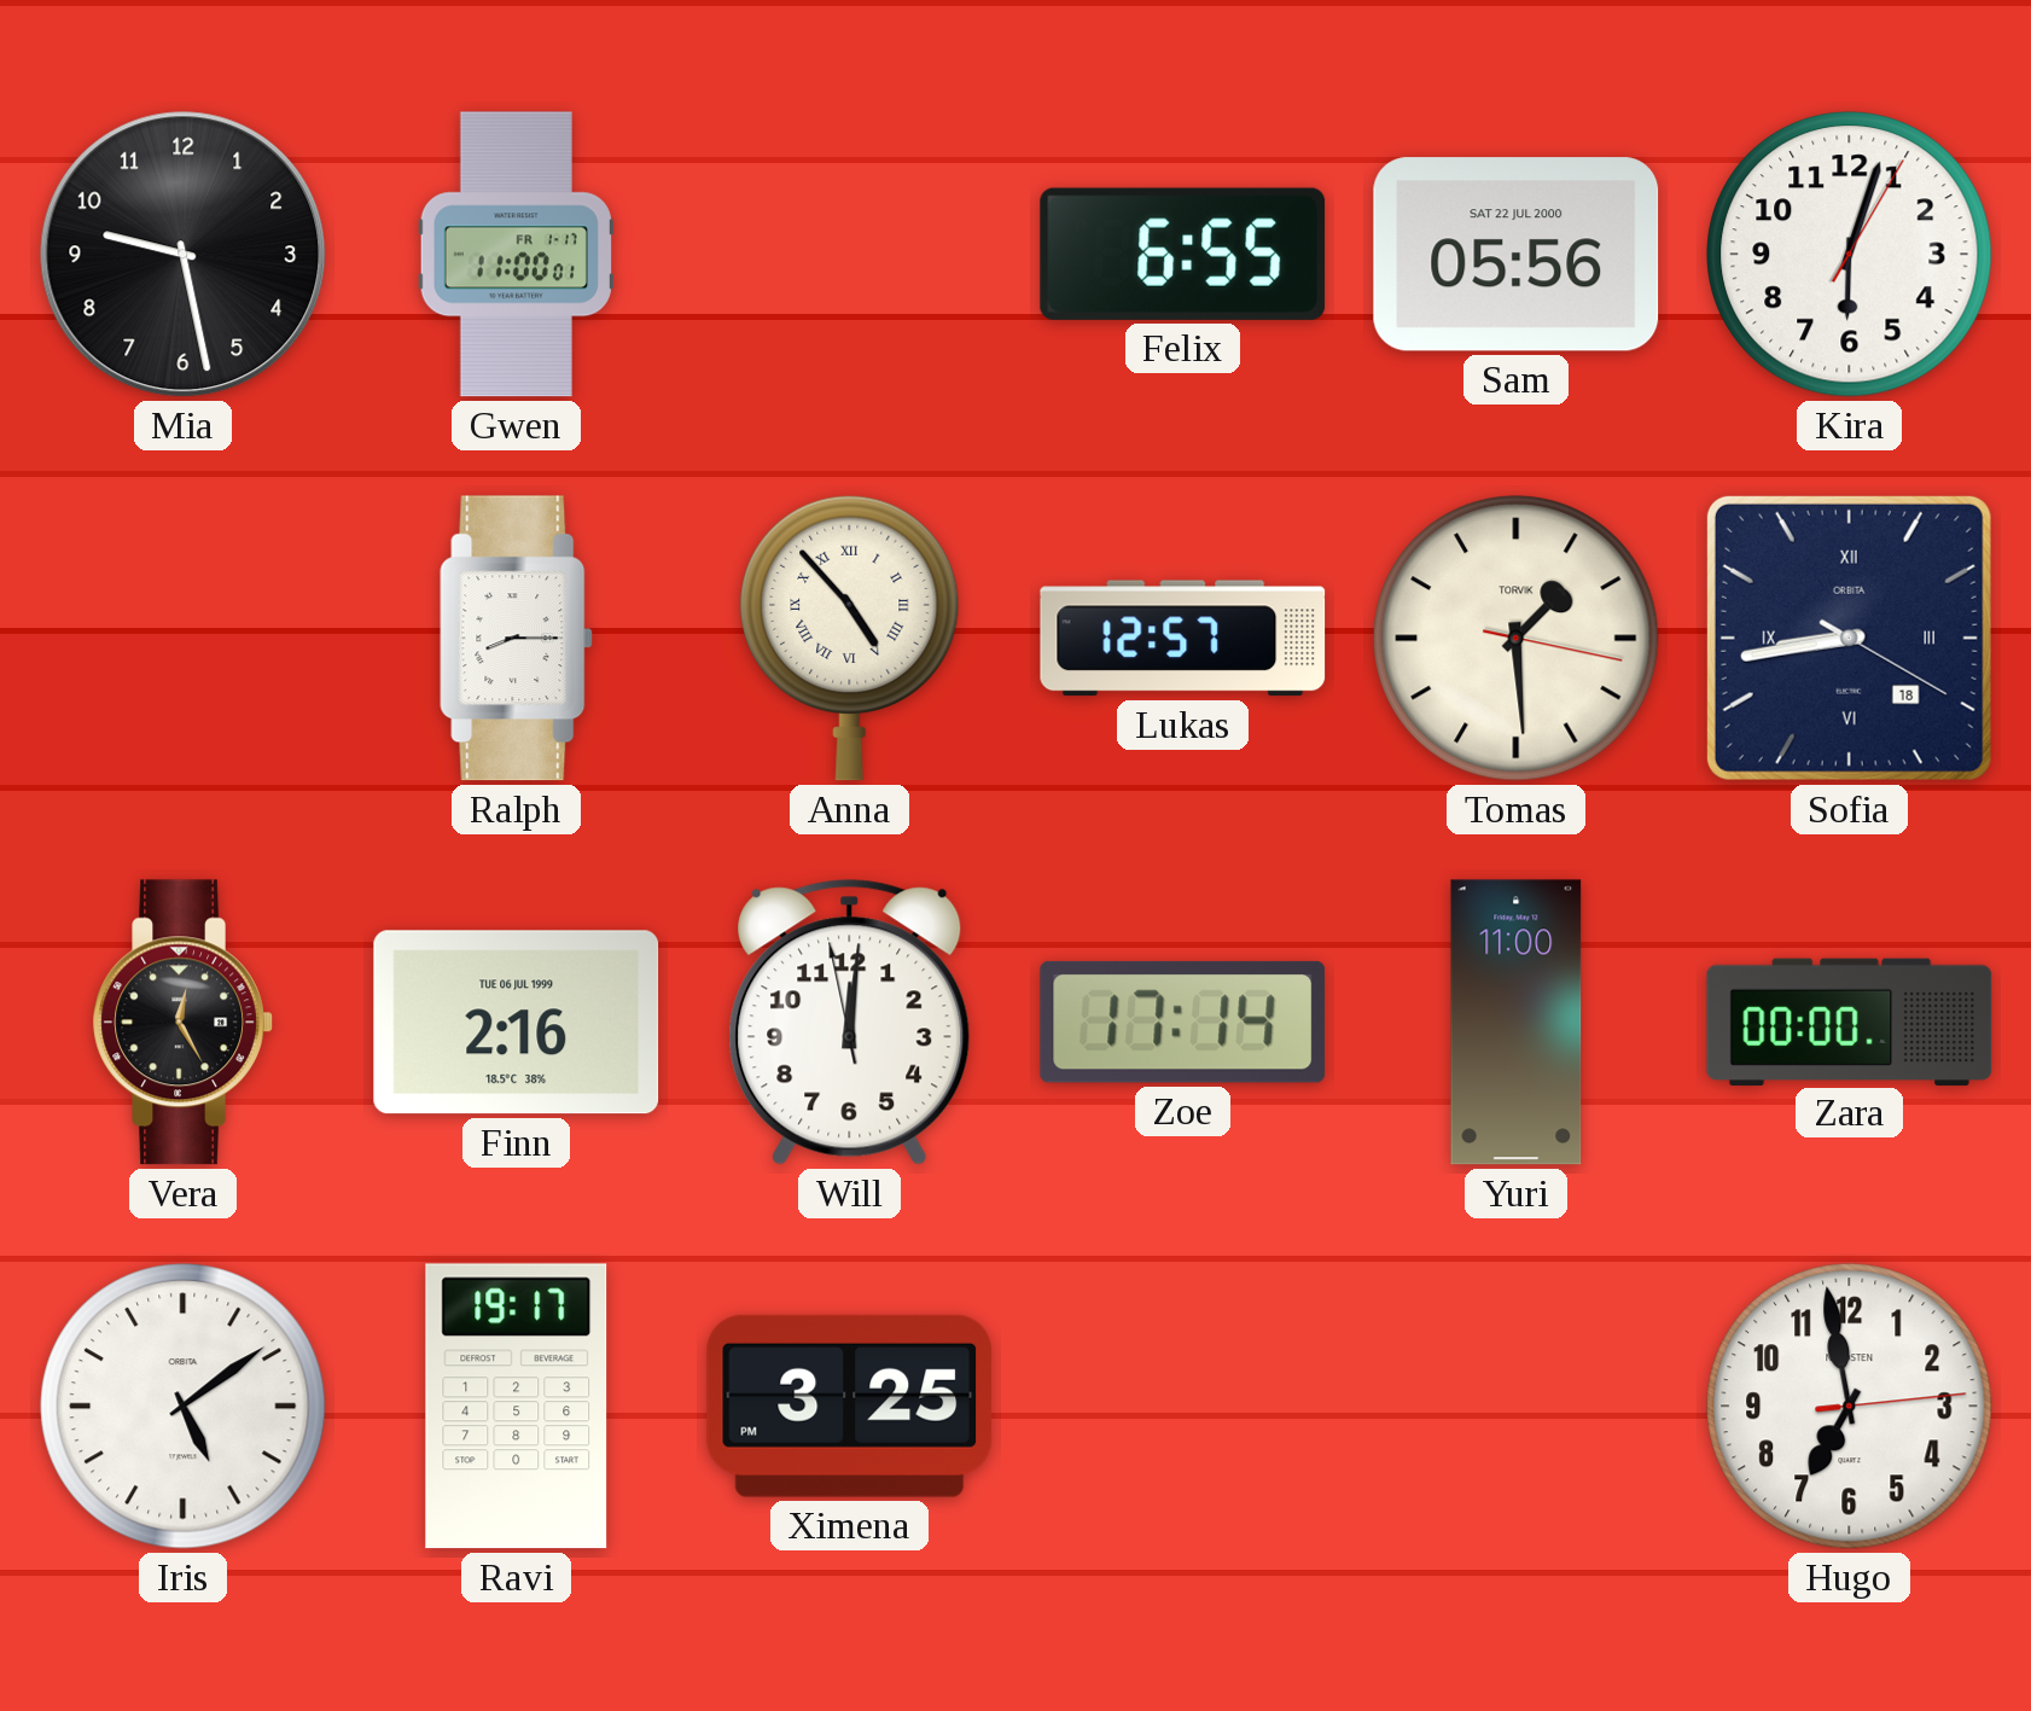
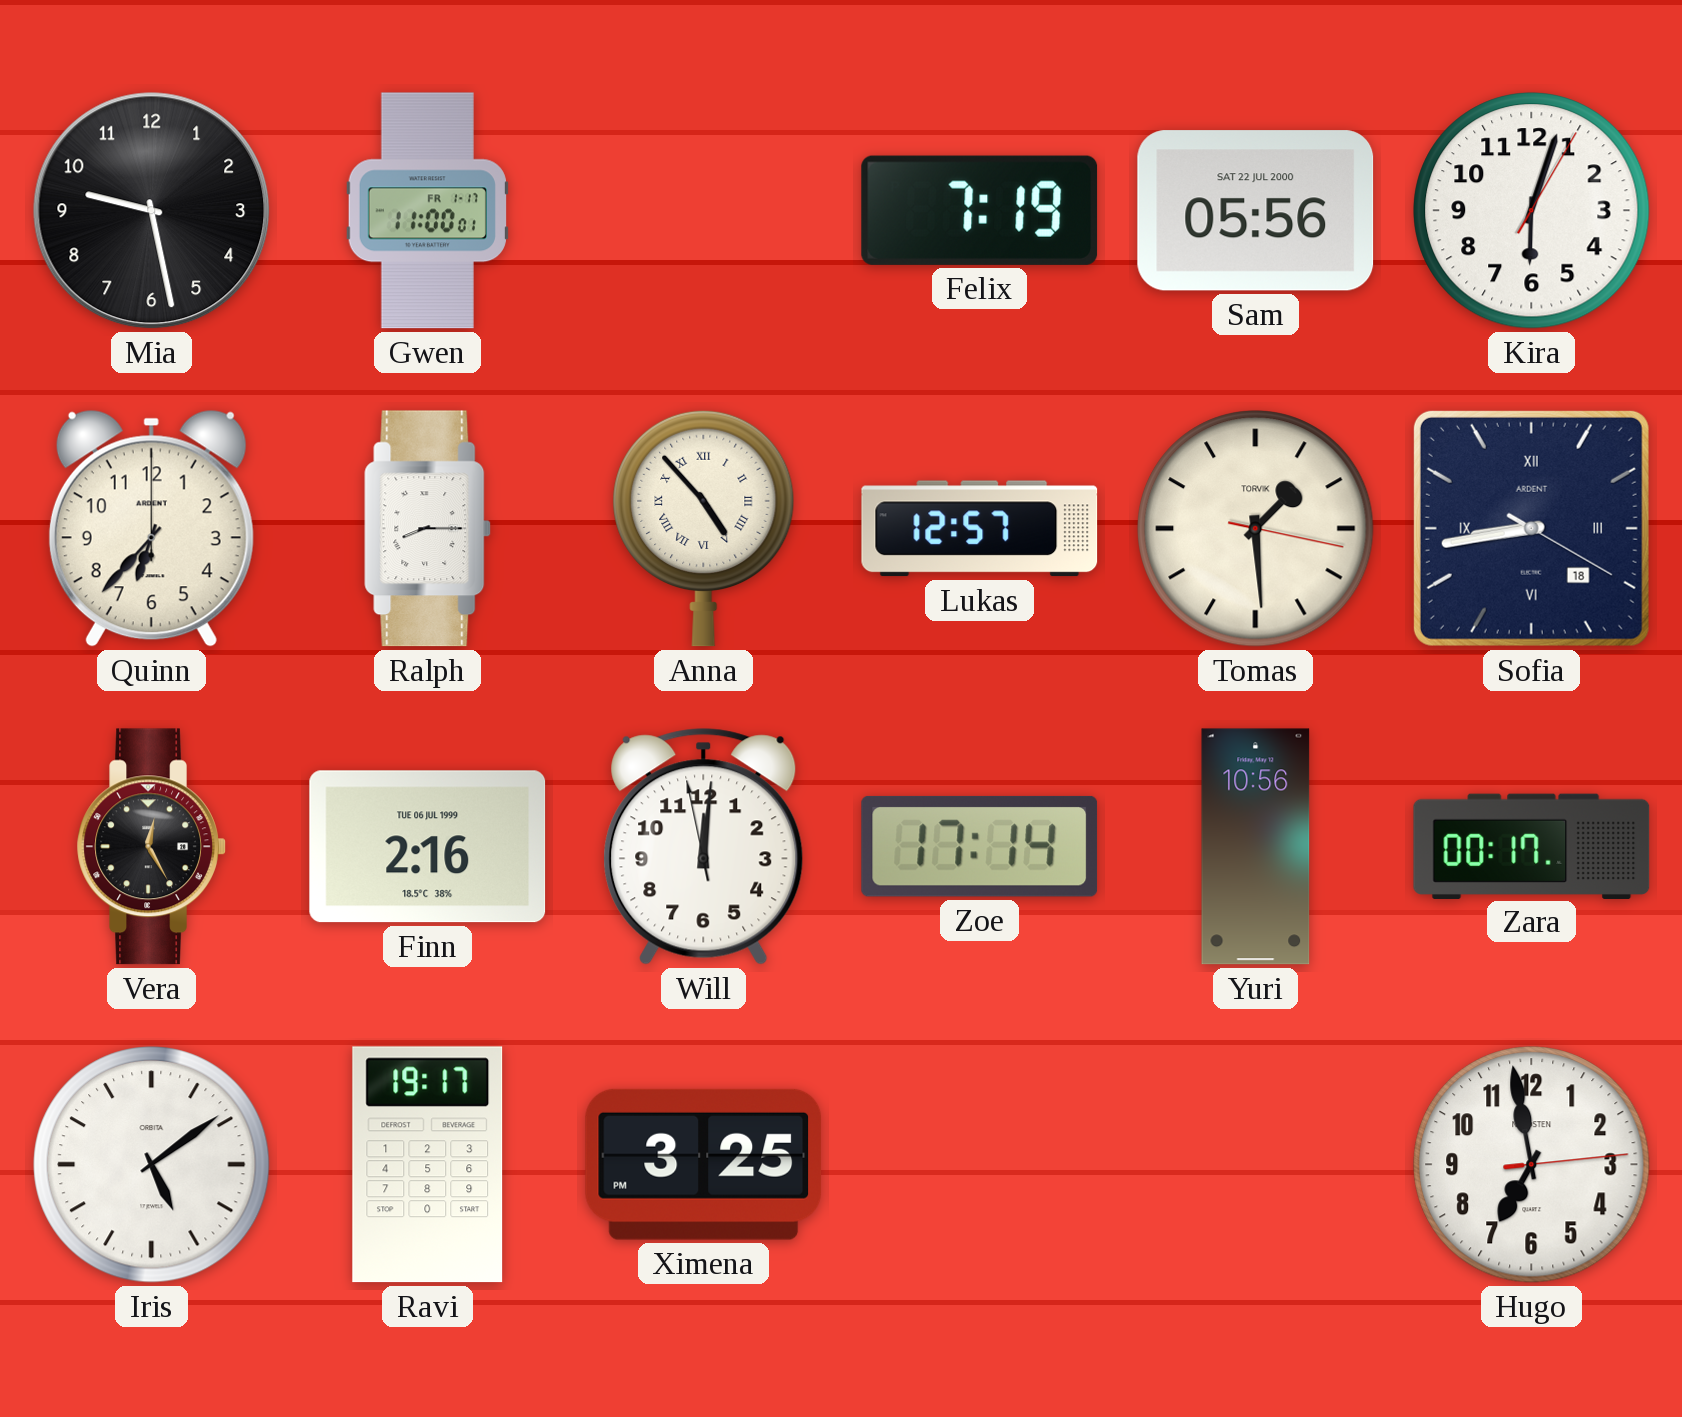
Felix: 6:55 -> 7:19 (980, 210)
Quinn: none -> 6:37 (151, 528)
Sofia brand: ORBITA -> ARDENT (1531, 528)
Yuri: 11:00 -> 10:56 (1256, 847)
Zara: 00:00 -> 00:17 (1532, 846)
